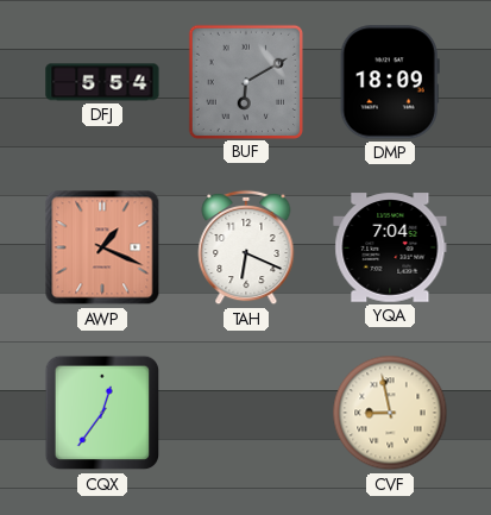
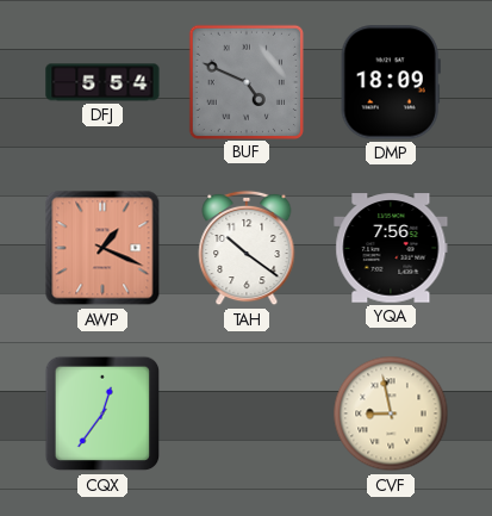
BUF: 6:10 -> 4:49 (245, 81)
TAH: 6:19 -> 10:21 (247, 248)
YQA: 7:04 -> 7:56 (391, 248)
